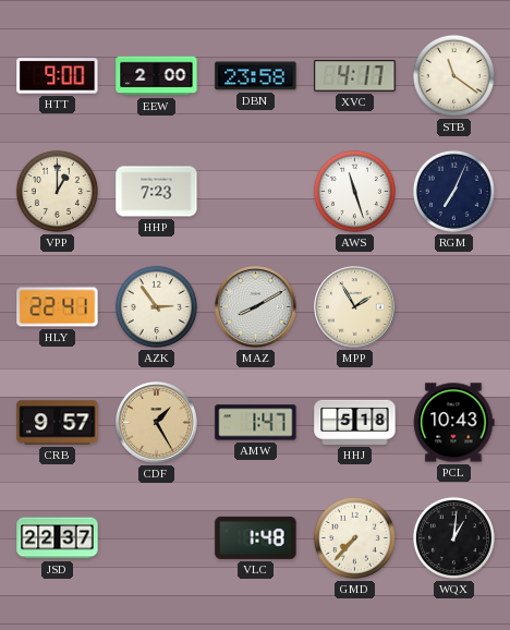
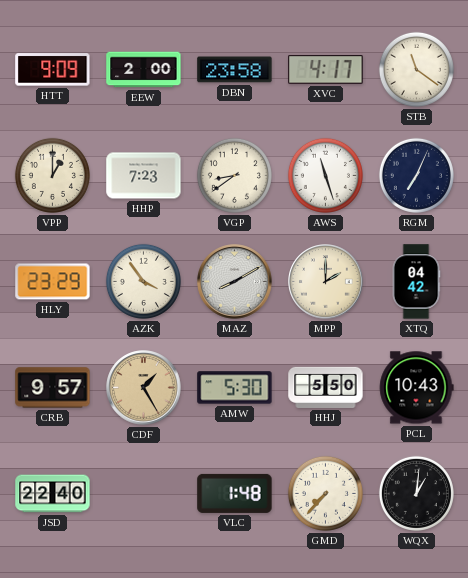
HTT: 9:00 -> 9:09 (53, 70)
VGP: none -> 8:39 (234, 175)
HLY: 22:41 -> 23:29 (53, 282)
AZK: 2:54 -> 3:54 (143, 281)
MPP: 1:55 -> 2:00 (326, 282)
XTQ: none -> 04:42 (416, 282)
AMW: 1:47 -> 5:30 (235, 388)
HHJ: 5:18 -> 5:50 (326, 387)
JSD: 22:37 -> 22:40 (53, 494)
